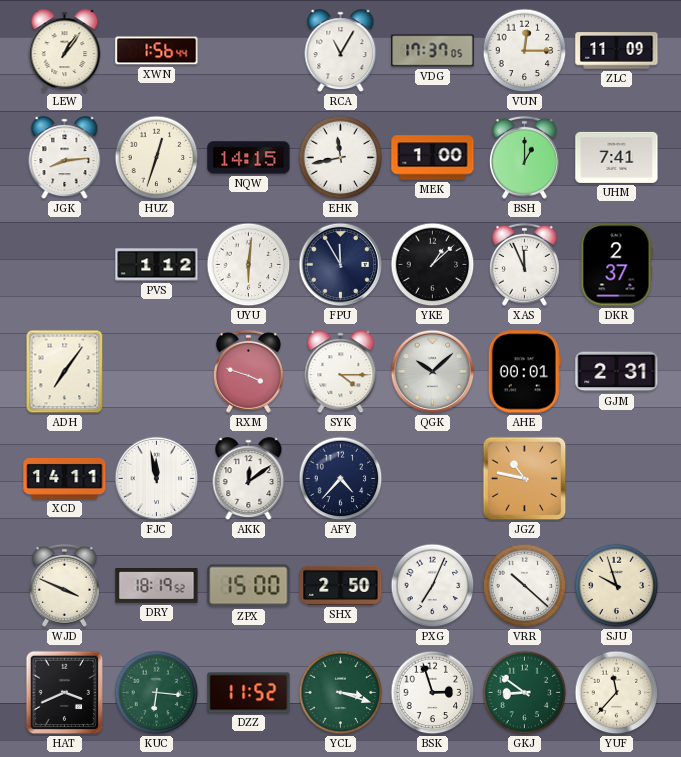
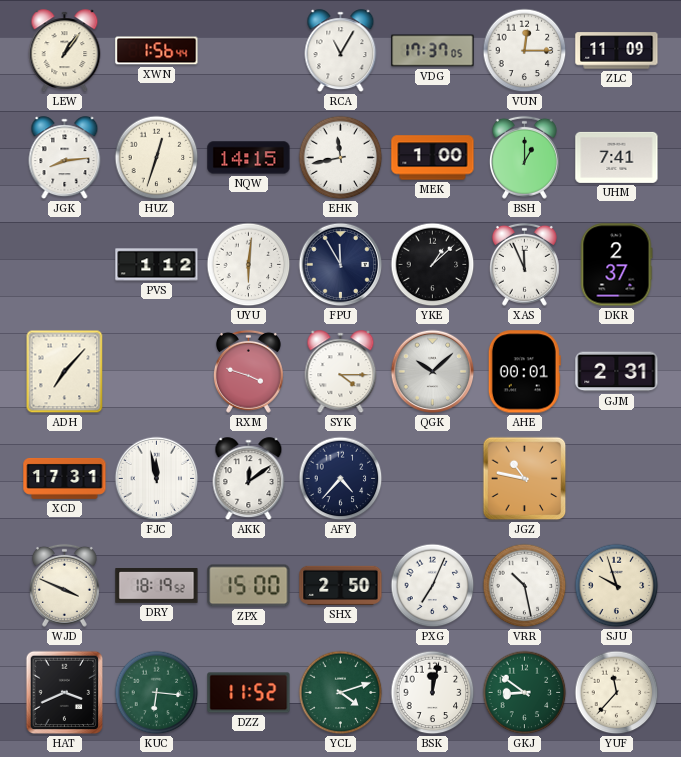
ADH: 7:06 -> 7:07 (65, 372)
XCD: 14:11 -> 17:31 (65, 478)
VRR: 10:22 -> 10:28 (525, 586)
YCL: 3:18 -> 4:12 (341, 693)
BSK: 2:57 -> 12:02 (433, 693)
